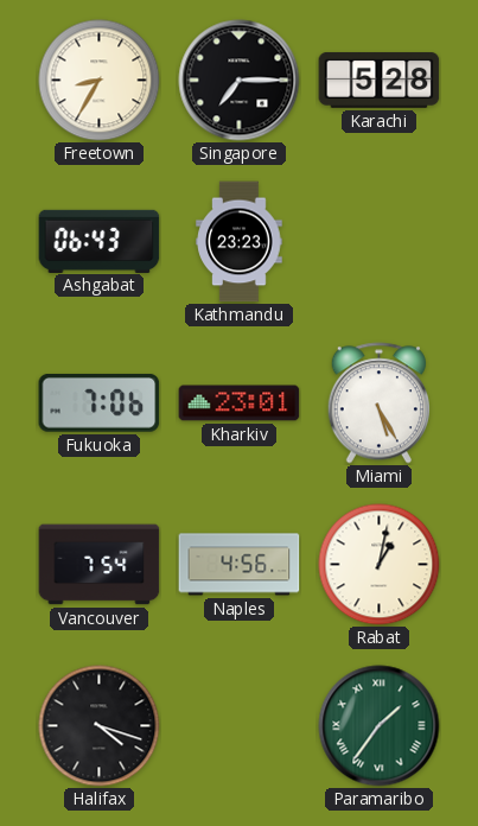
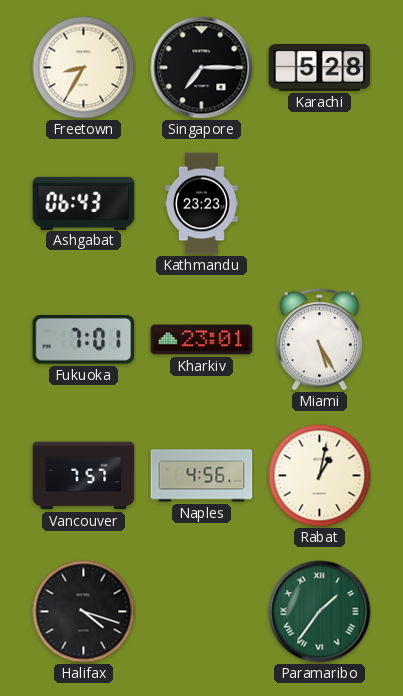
Fukuoka: 7:06 -> 7:01 (84, 339)
Vancouver: 7:54 -> 7:57 (84, 476)
